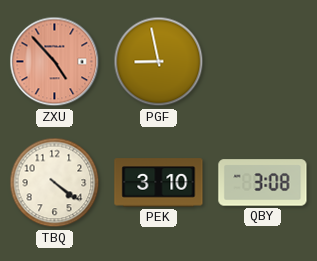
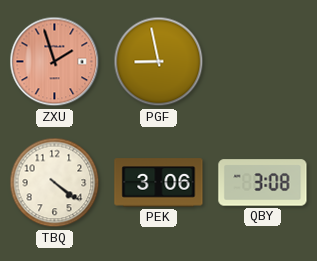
ZXU: 4:53 -> 1:57 (55, 62)
PEK: 3:10 -> 3:06 (159, 183)
